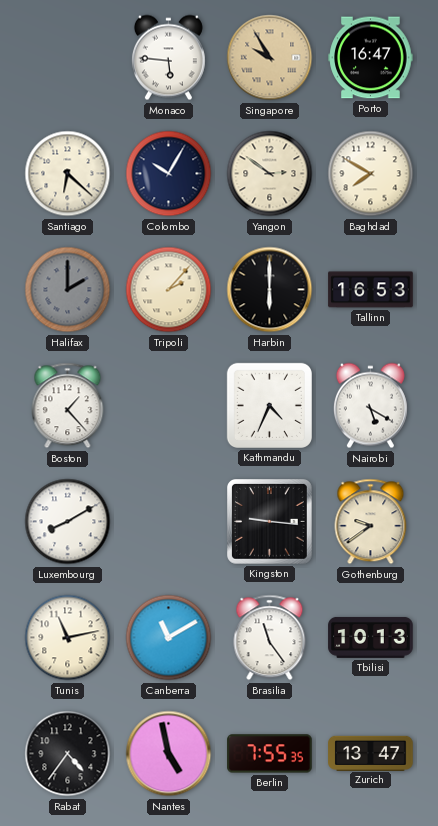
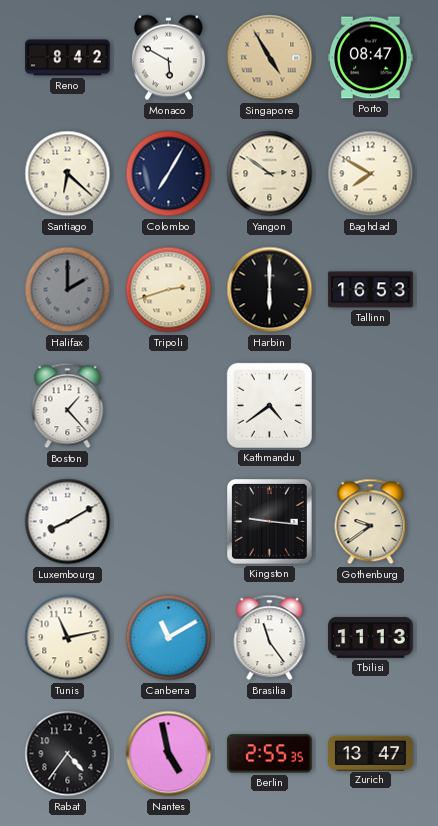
Reno: none -> 8:42 (68, 58)
Monaco: 5:46 -> 5:50 (168, 58)
Singapore: 9:55 -> 4:55 (270, 58)
Porto: 16:47 -> 08:47 (371, 58)
Colombo: 10:05 -> 7:05 (169, 174)
Tripoli: 2:07 -> 2:42 (169, 290)
Kathmandu: 4:34 -> 4:39 (269, 405)
Nairobi: 5:20 -> none (370, 406)
Tbilisi: 10:13 -> 11:13 (371, 637)
Berlin: 7:55 -> 2:55 (270, 754)
